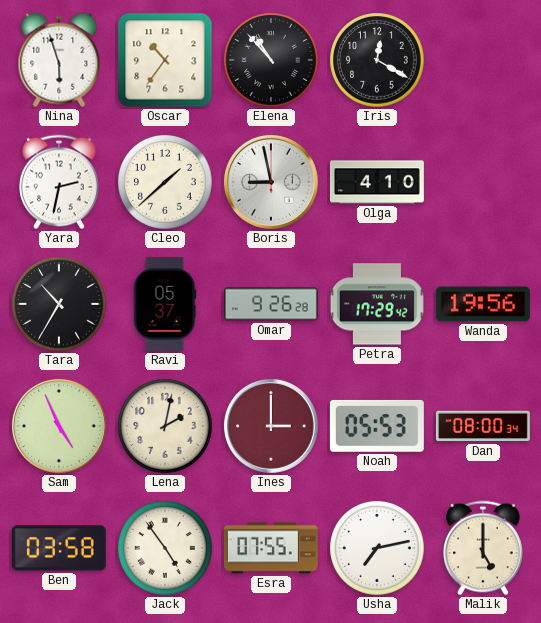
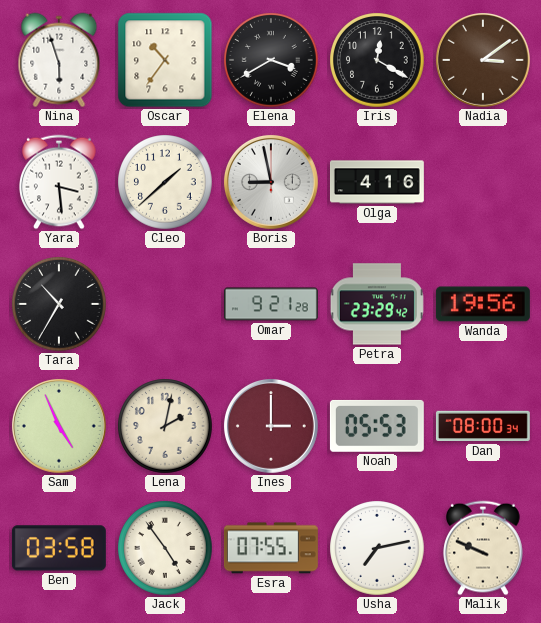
Elena: 10:53 -> 3:40 (271, 60)
Nadia: none -> 3:09 (483, 60)
Yara: 2:32 -> 3:29 (59, 182)
Olga: 4:10 -> 4:16 (377, 182)
Ravi: 05:37 -> none (165, 304)
Omar: 9:26 -> 9:21 (271, 304)
Petra: 17:29 -> 23:29 (377, 304)
Malik: 5:00 -> 9:49 (483, 548)
